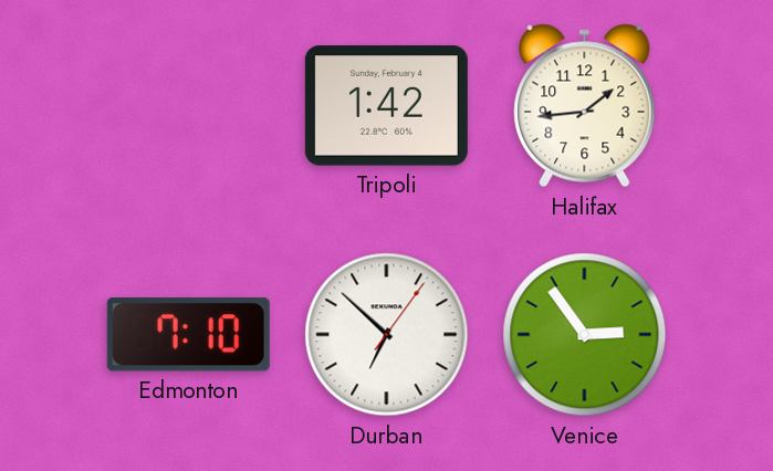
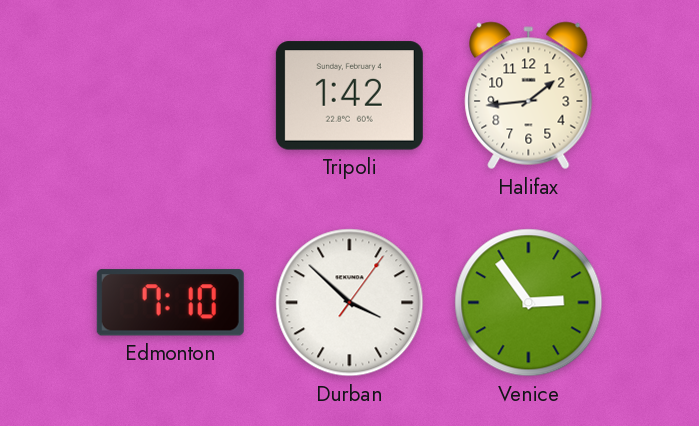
Durban: 6:52 -> 3:52 (350, 303)
